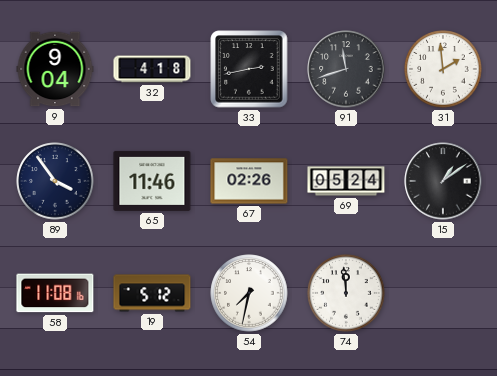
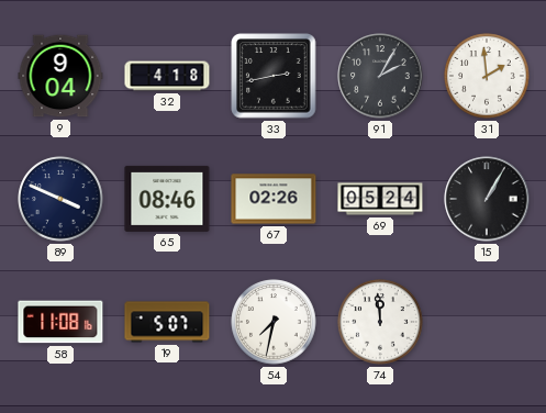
91: 11:42 -> 2:05 (380, 76)
89: 3:54 -> 3:49 (60, 199)
65: 11:46 -> 08:46 (167, 199)
15: 1:09 -> 1:05 (487, 199)
19: 5:12 -> 5:07 (167, 322)
